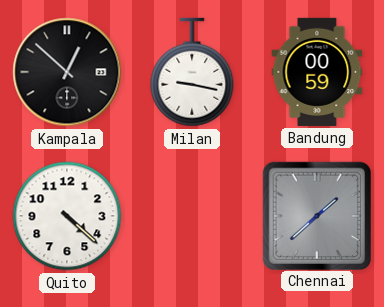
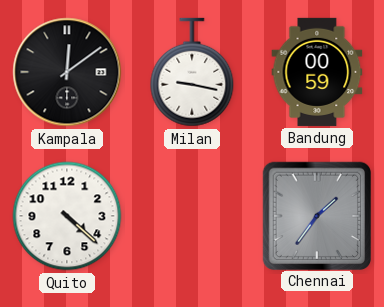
Kampala: 12:52 -> 12:09 (67, 72)
Chennai: 1:38 -> 1:36 (316, 215)
